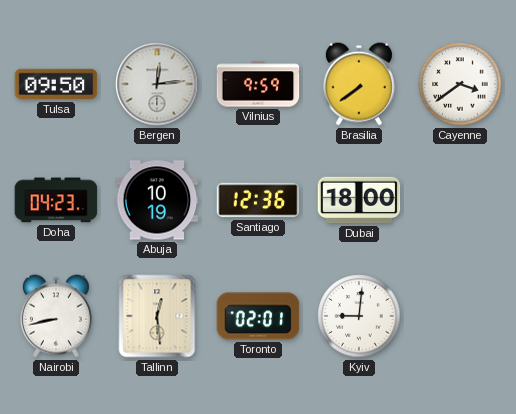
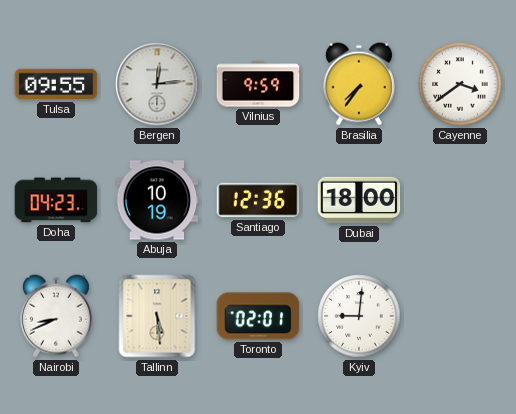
Tulsa: 09:50 -> 09:55 (56, 84)
Brasilia: 7:39 -> 7:36 (359, 84)
Nairobi: 8:43 -> 8:41 (56, 316)
Tallinn: 12:29 -> 5:29 (157, 316)
